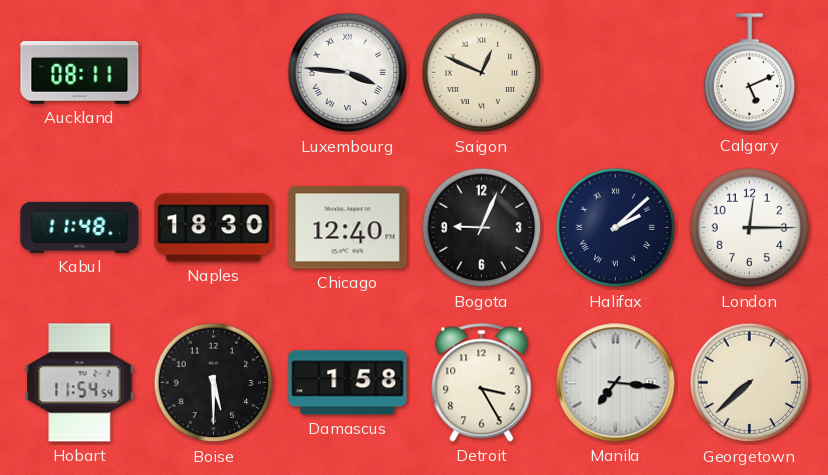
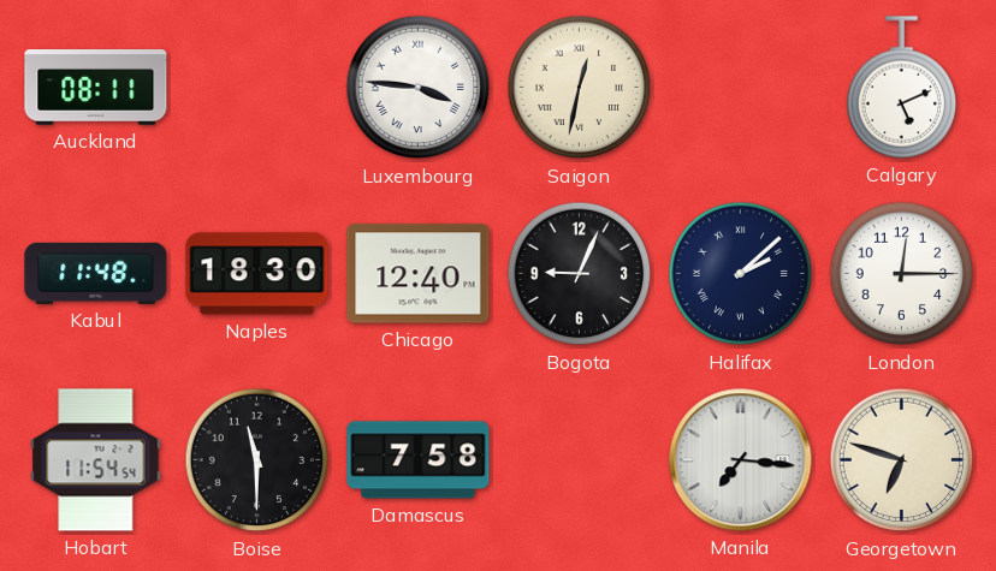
Saigon: 12:49 -> 12:32 (580, 88)
Boise: 5:30 -> 11:30 (257, 460)
Damascus: 1:58 -> 7:58 (419, 460)
Detroit: 3:25 -> none (482, 383)
Georgetown: 7:38 -> 6:48 (902, 460)
